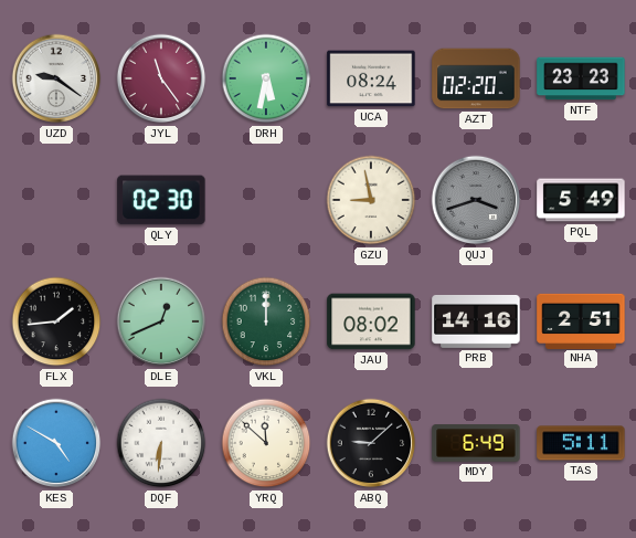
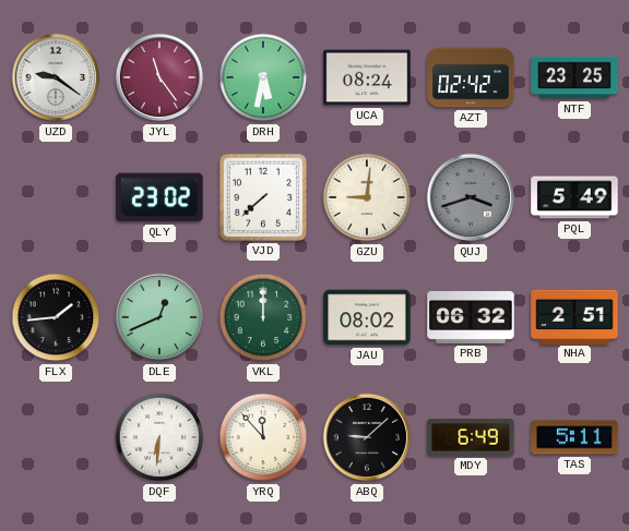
AZT: 02:20 -> 02:42 (471, 77)
NTF: 23:23 -> 23:25 (574, 77)
QLY: 02:30 -> 23:02 (159, 197)
VJD: none -> 7:38 (263, 197)
GZU: 8:58 -> 9:01 (367, 197)
PRB: 14:16 -> 06:32 (471, 317)
KES: 4:50 -> none (56, 443)
YRQ: 11:52 -> 11:53 (263, 437)
